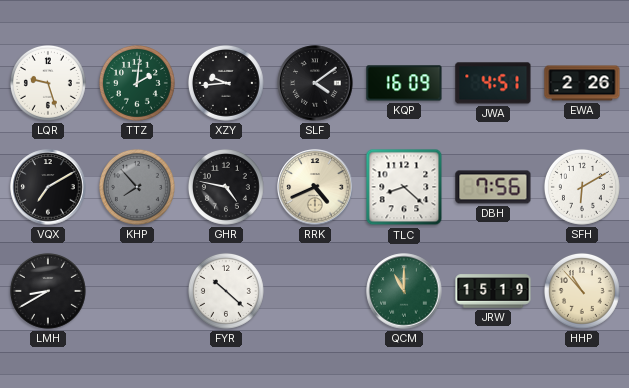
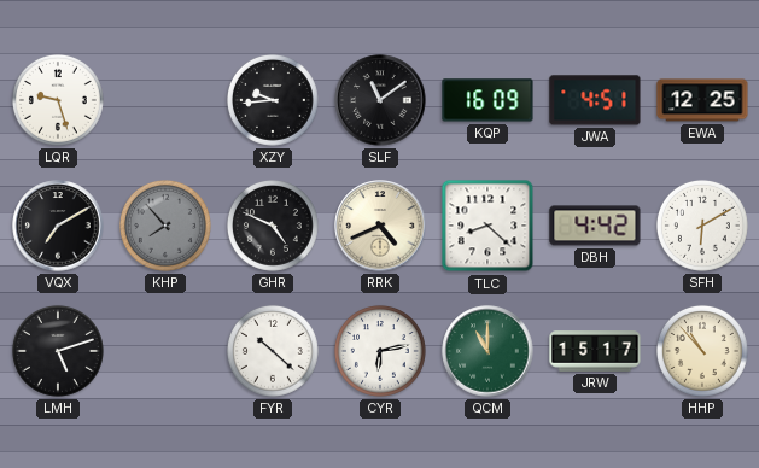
TTZ: 2:01 -> none (137, 83)
SLF: 4:09 -> 11:09 (380, 100)
EWA: 2:26 -> 12:25 (702, 100)
GHR: 4:47 -> 4:49 (273, 226)
DBH: 7:56 -> 4:42 (595, 226)
LMH: 8:40 -> 5:12 (58, 351)
CYR: none -> 6:13 (380, 351)
JRW: 15:19 -> 15:17 (595, 351)
